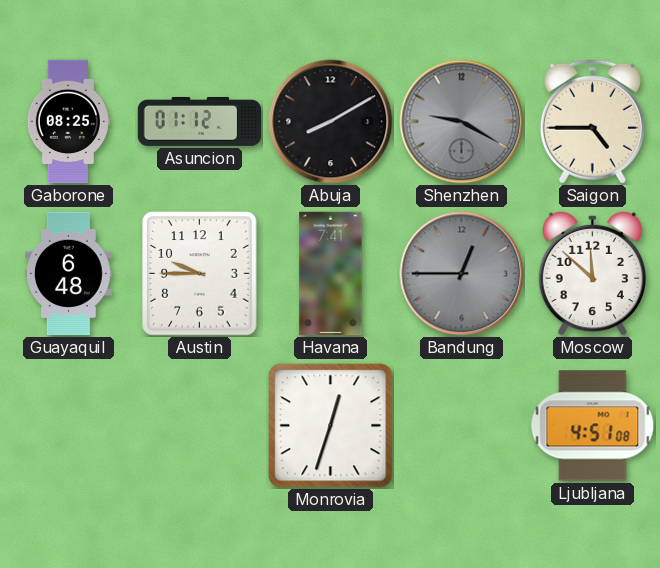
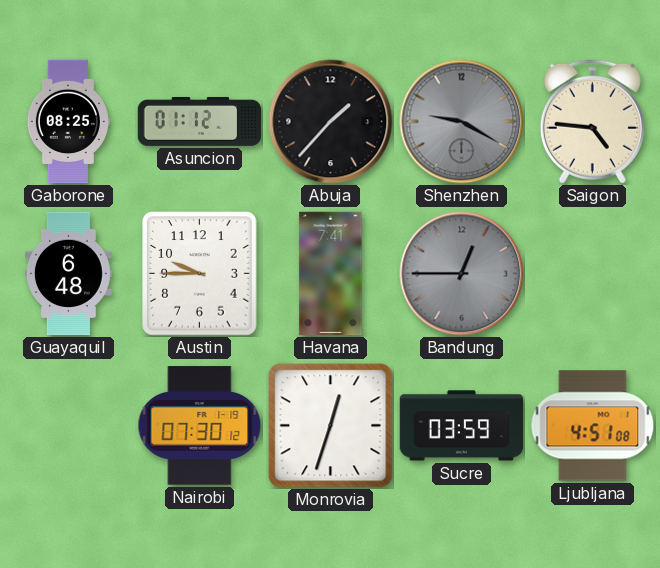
Abuja: 8:10 -> 1:37 (331, 122)
Saigon: 4:45 -> 4:46 (592, 121)
Moscow: 11:52 -> none (592, 273)
Nairobi: none -> 07:30 (200, 426)
Sucre: none -> 03:59 (462, 426)
